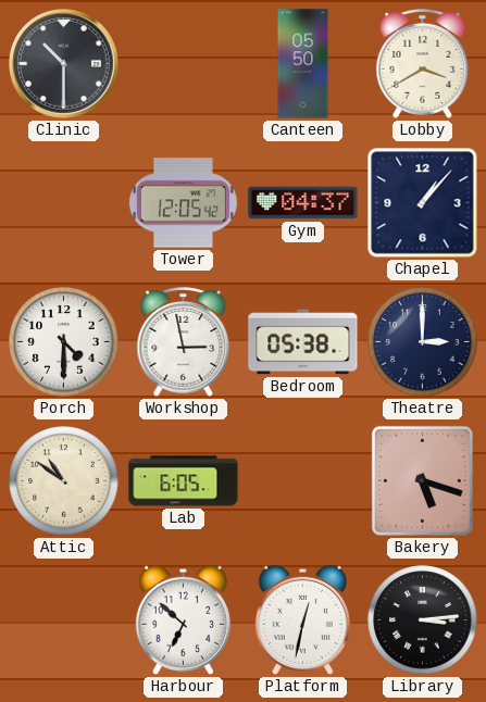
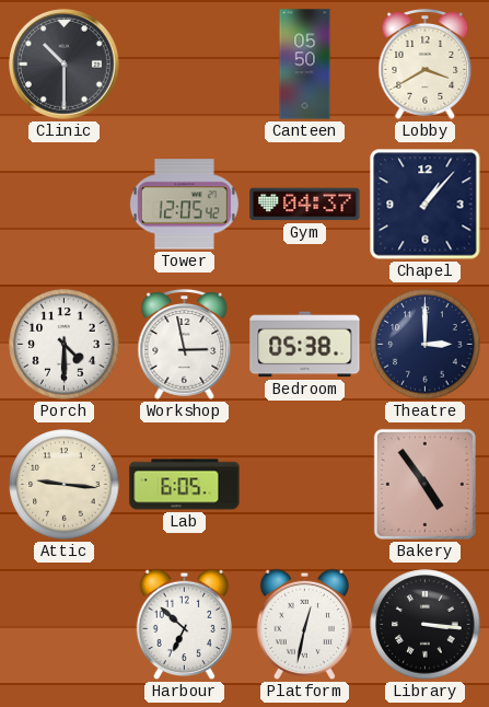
Attic: 10:51 -> 9:16 (65, 485)
Bakery: 5:18 -> 4:54 (424, 484)
Library: 3:14 -> 3:16 (426, 625)
